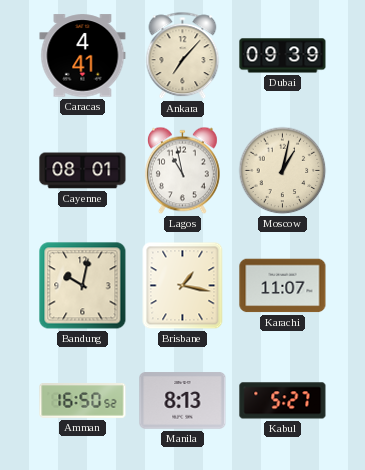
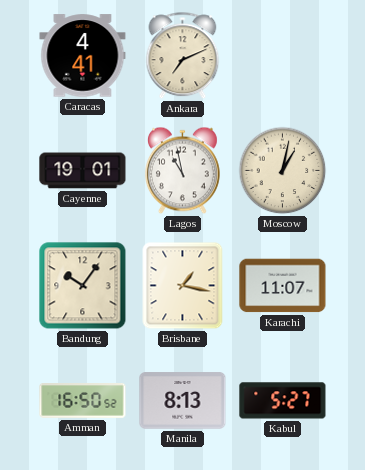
Ankara: 7:07 -> 7:11 (183, 56)
Dubai: 09:39 -> none (283, 56)
Cayenne: 08:01 -> 19:01 (83, 171)
Bandung: 10:02 -> 10:06 (83, 286)
